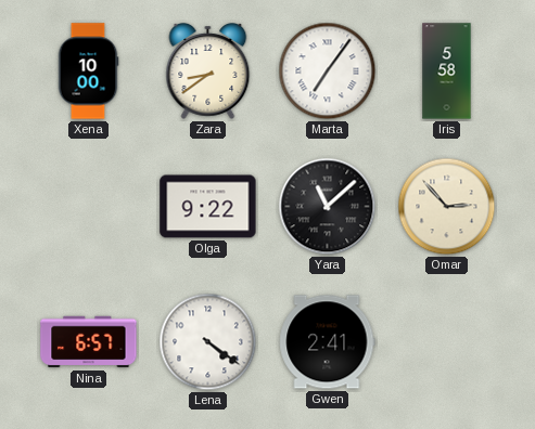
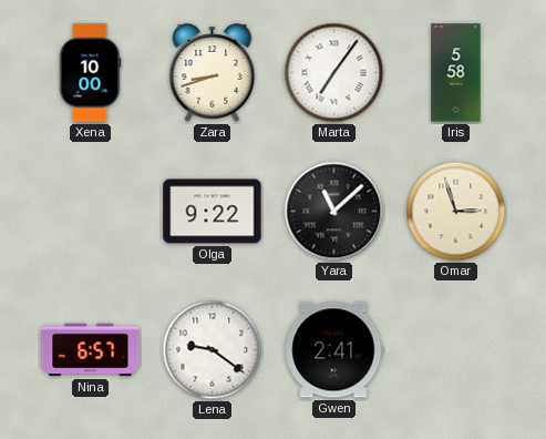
Zara: 8:39 -> 8:42 (213, 73)
Omar: 2:53 -> 2:57 (456, 212)
Lena: 4:21 -> 9:21 (213, 350)
